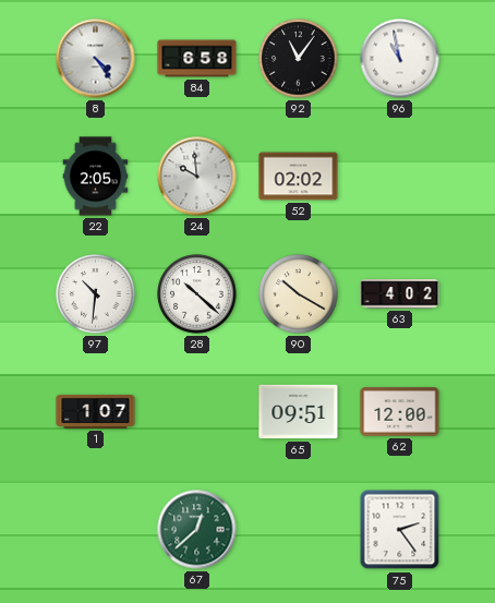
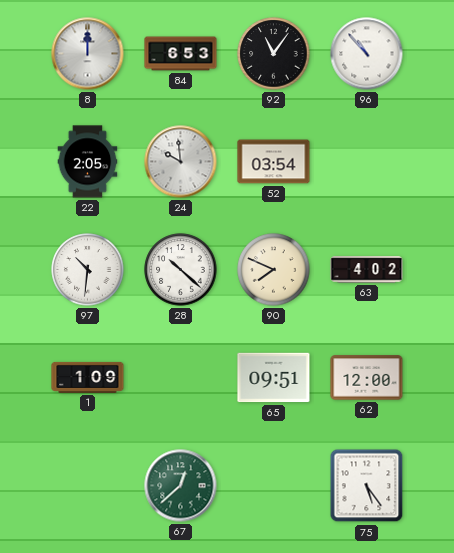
8: 4:24 -> 12:00 (88, 54)
84: 6:58 -> 6:53 (181, 54)
96: 10:58 -> 10:53 (367, 54)
52: 02:02 -> 03:54 (274, 162)
90: 10:20 -> 7:49 (274, 270)
1: 1:07 -> 1:09 (88, 377)
75: 2:24 -> 5:24 (367, 486)
